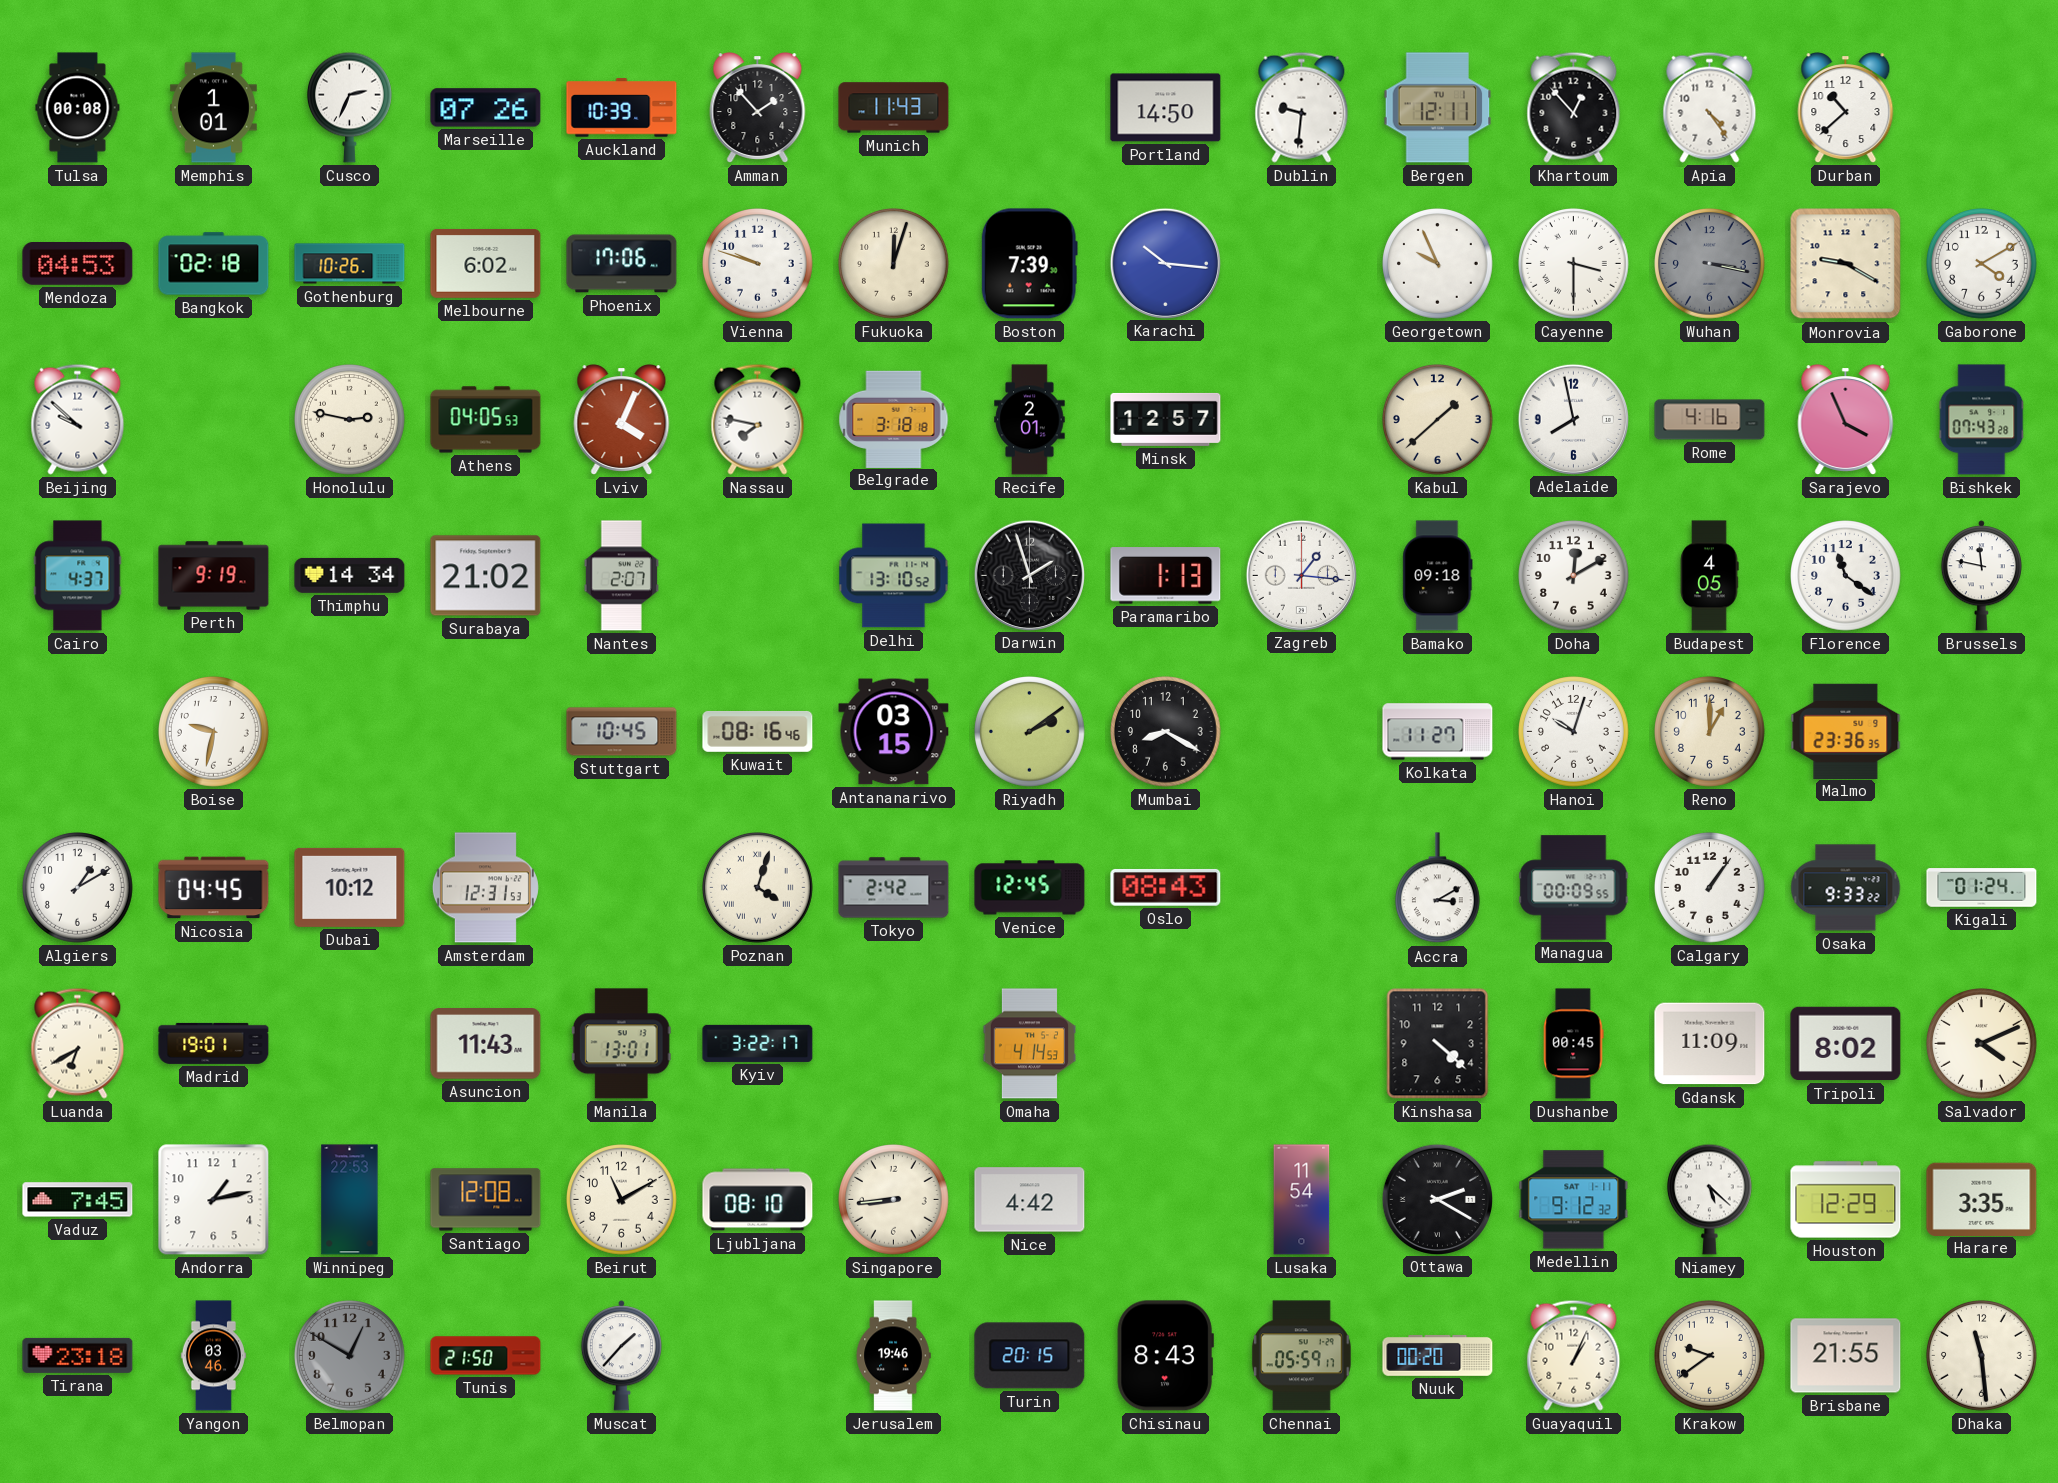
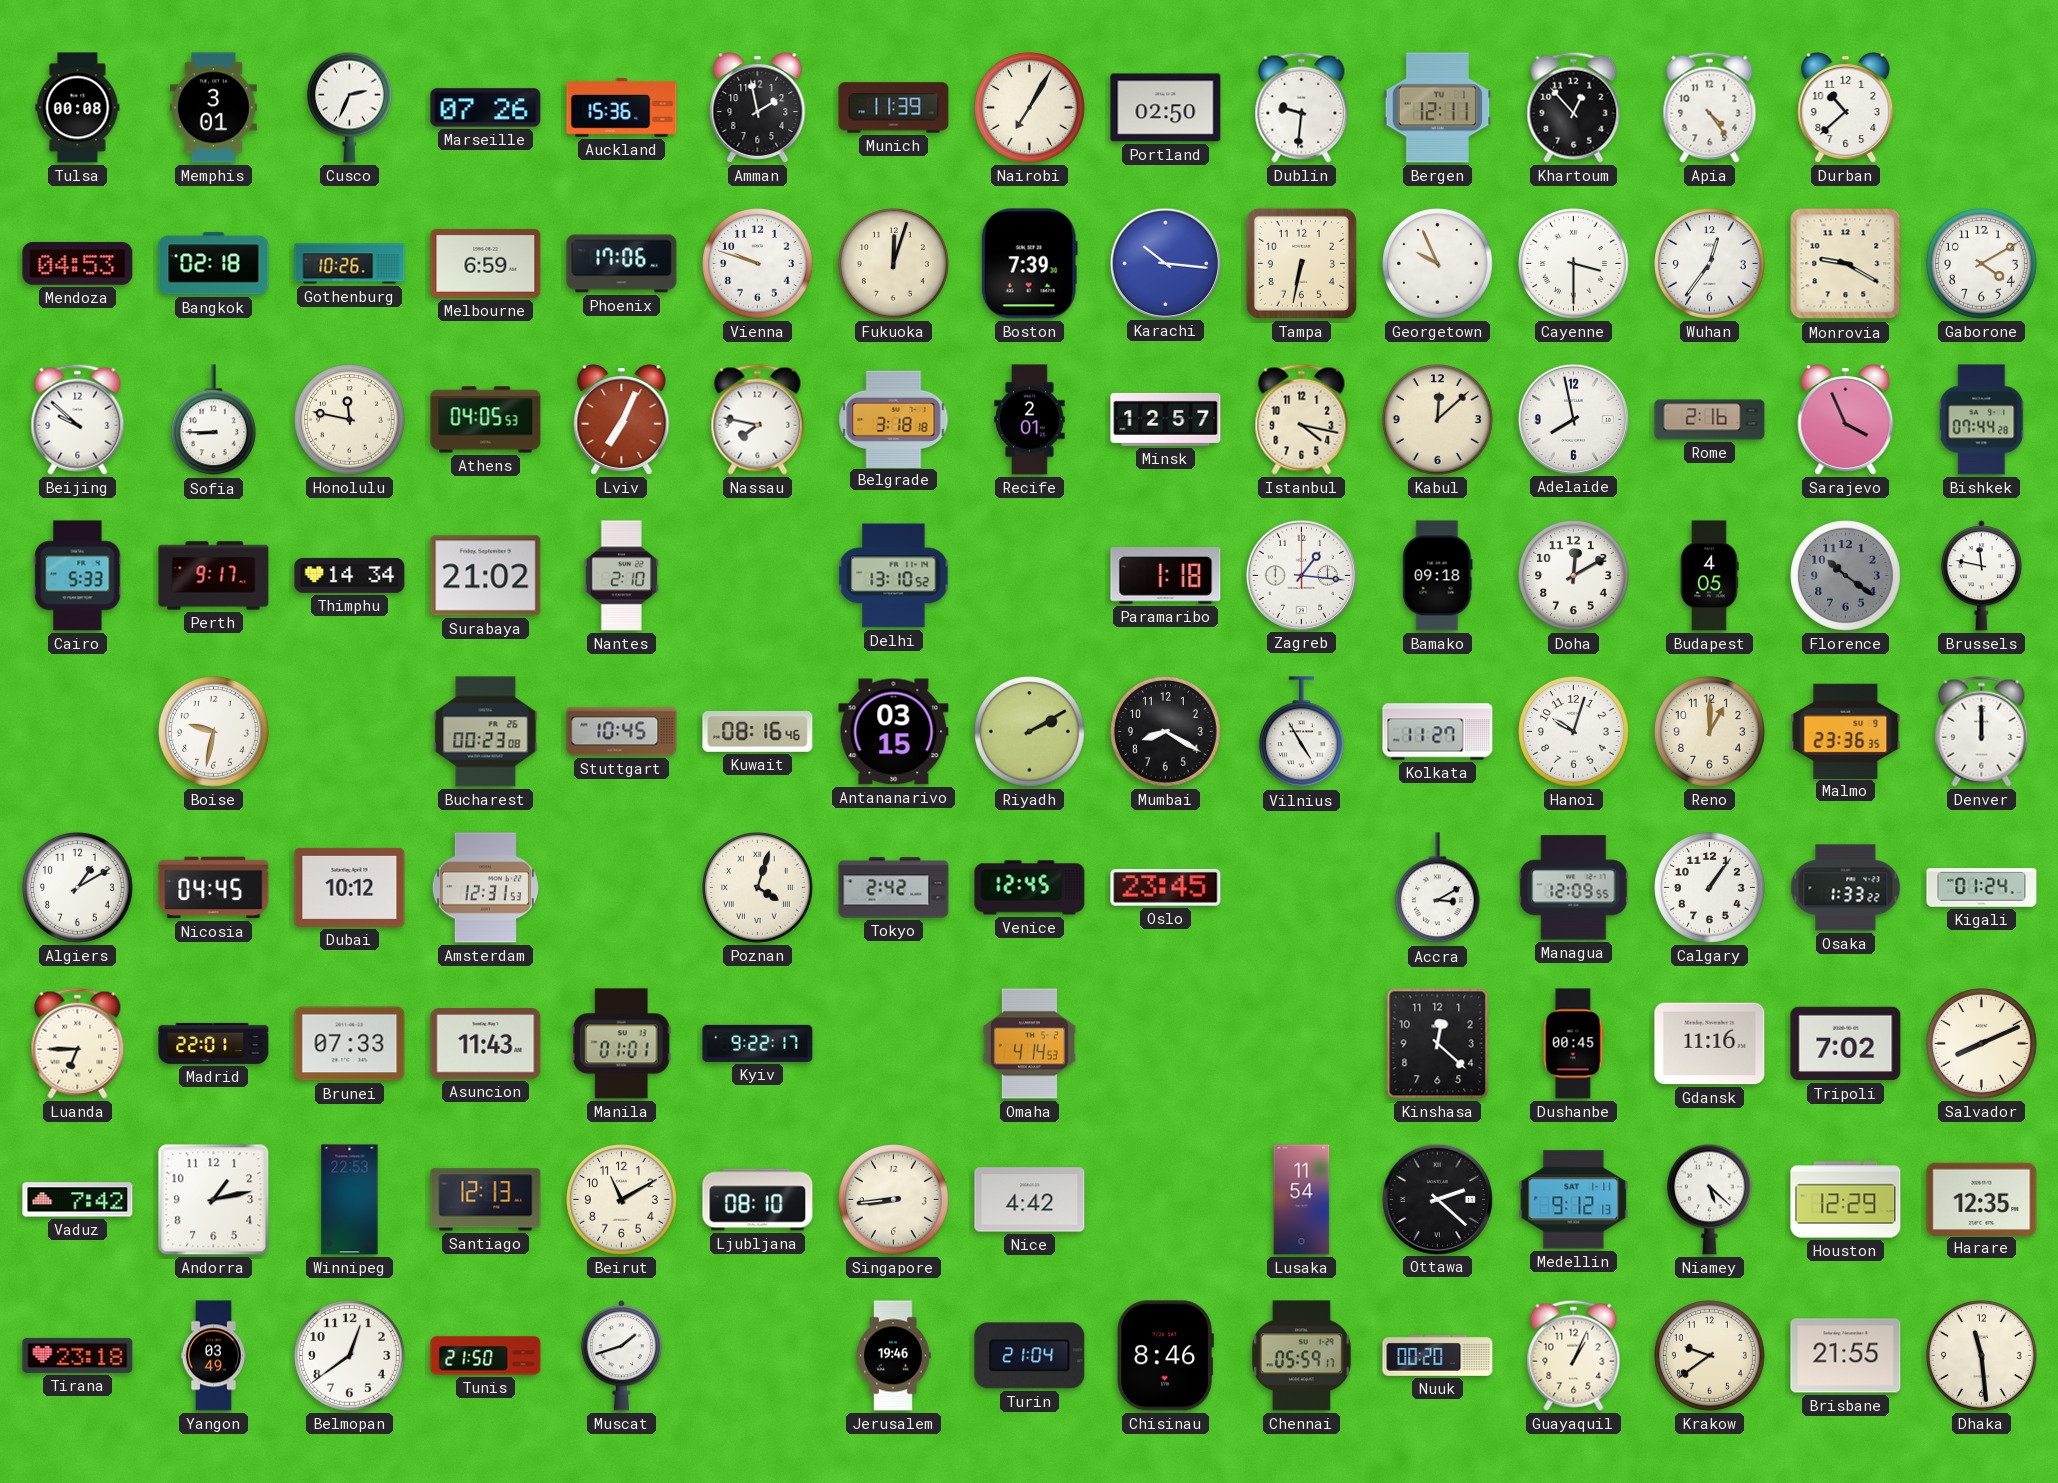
Memphis: 1:01 -> 3:01 (213, 108)
Auckland: 10:39 -> 15:36 (622, 108)
Amman: 1:53 -> 1:58 (758, 108)
Munich: 11:43 -> 11:39 (894, 108)
Nairobi: none -> 7:05 (1030, 108)
Portland: 14:50 -> 02:50 (1166, 108)
Melbourne: 6:02 -> 6:59 (486, 264)
Tampa: none -> 6:32 (1301, 263)
Wuhan: 3:17 -> 12:36 (1710, 264)
Wuhan dial: grey -> white (1710, 264)
Sofia: none -> 8:45 (213, 420)
Honolulu: 2:47 -> 11:47 (350, 420)
Lviv: 4:04 -> 7:04 (622, 420)
Istanbul: none -> 4:17 (1302, 419)
Kabul: 1:38 -> 12:08 (1438, 420)
Rome: 4:16 -> 2:16 (1710, 420)
Bishkek: 07:43 -> 07:44 (1982, 420)
Cairo: 4:37 -> 5:33 (78, 576)
Perth: 9:19 -> 9:17 (214, 576)
Nantes: 2:07 -> 2:10 (621, 576)
Darwin: 1:57 -> none (1029, 575)
Paramaribo: 1:13 -> 1:18 (1166, 576)
Florence: 11:21 -> 10:21 (1846, 576)
Florence dial: white -> grey (1846, 576)
Bucharest: none -> 00:23 (486, 732)
Riyadh: 2:09 -> 2:10 (1030, 732)
Vilnius: none -> 4:55 (1301, 732)
Denver: none -> 12:00 (1982, 731)
Oslo: 08:43 -> 23:45 (1166, 887)
Managua: 00:09 -> 12:09 (1574, 888)
Osaka: 9:33 -> 1:33 (1846, 888)
Luanda: 6:40 -> 6:45 (78, 1043)
Madrid: 19:01 -> 22:01 (214, 1043)
Brunei: none -> 07:33 (350, 1044)
Manila: 13:01 -> 01:01 (621, 1044)
Kyiv: 3:22 -> 9:22 (758, 1043)
Kinshasa: 4:22 -> 12:22 (1438, 1044)
Gdansk: 11:09 -> 11:16 (1710, 1044)
Tripoli: 8:02 -> 7:02 (1846, 1044)
Salvador: 4:11 -> 8:11 (1982, 1044)
Vaduz: 7:45 -> 7:42 (78, 1200)
Santiago: 12:08 -> 12:13 (486, 1200)
Ottawa: 2:20 -> 2:22 (1437, 1199)
Medellin: 9:12:32 -> 9:12:13 (1574, 1200)
Harare: 3:35 -> 12:35 (1982, 1199)
Yangon: 03:46 -> 03:49 (213, 1356)
Belmopan: 12:50 -> 12:39 (350, 1356)
Belmopan dial: grey -> white (350, 1356)
Muscat: 1:37 -> 1:42 (621, 1356)
Turin: 20:15 -> 21:04 (1030, 1356)
Chisinau: 8:43 -> 8:46 (1165, 1356)
